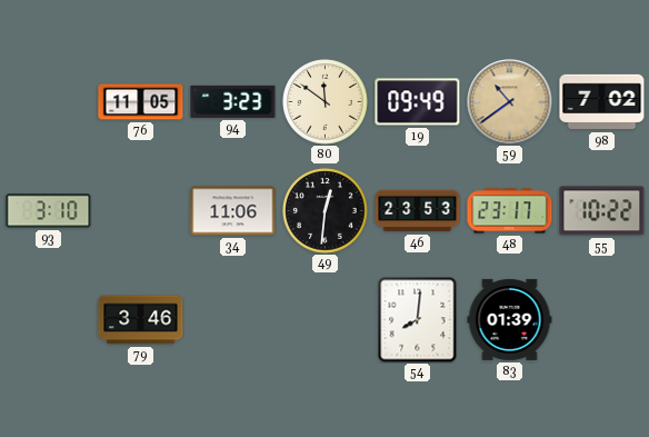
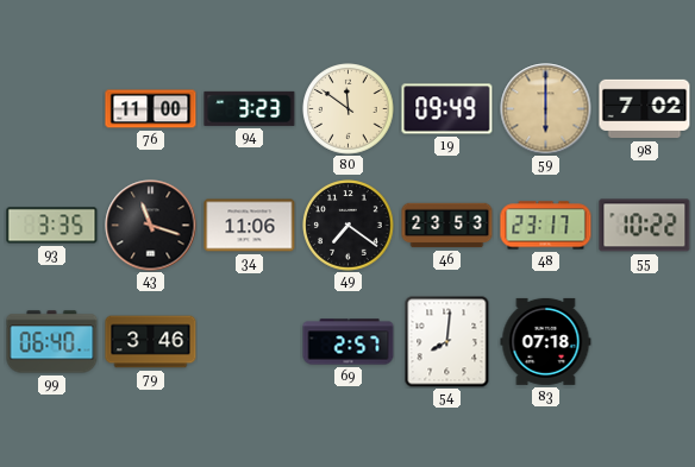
76: 11:05 -> 11:00 (151, 109)
59: 10:39 -> 6:00 (546, 109)
93: 3:10 -> 3:35 (52, 226)
43: none -> 11:18 (151, 226)
49: 12:31 -> 7:21 (349, 226)
99: none -> 06:40 (52, 342)
69: none -> 2:57 (349, 342)
83: 01:39 -> 07:18 (546, 341)
